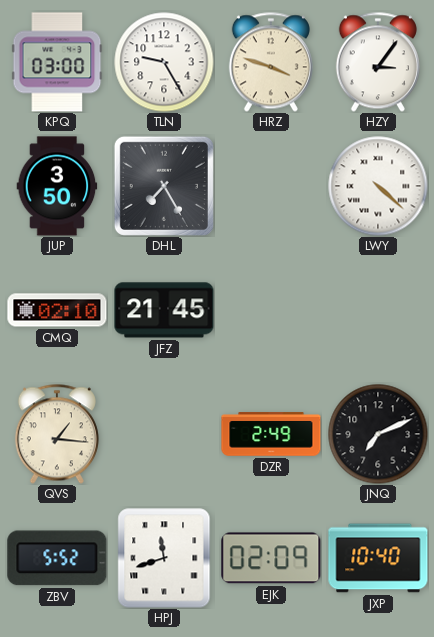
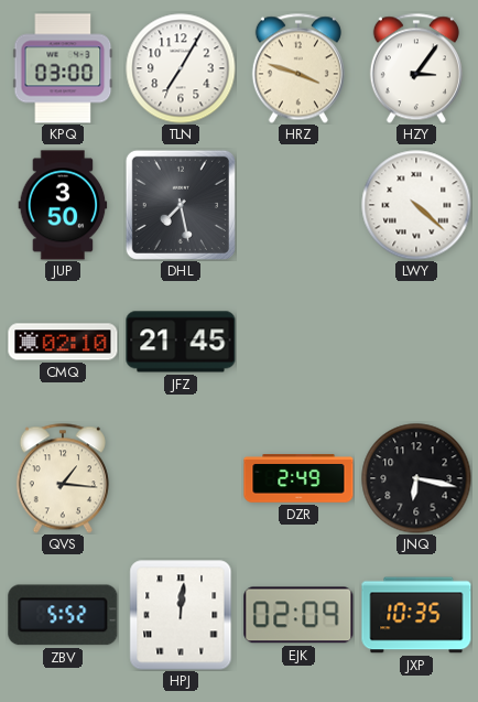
TLN: 9:25 -> 7:05 (181, 68)
DHL: 7:25 -> 7:28 (181, 205)
JNQ: 7:11 -> 6:17 (416, 478)
HPJ: 11:42 -> 12:01 (181, 615)
JXP: 10:40 -> 10:35 (416, 615)
